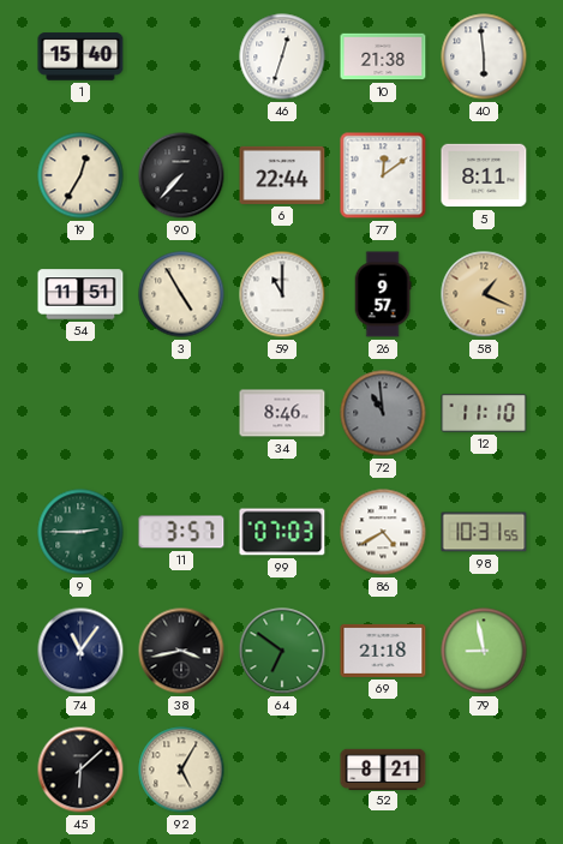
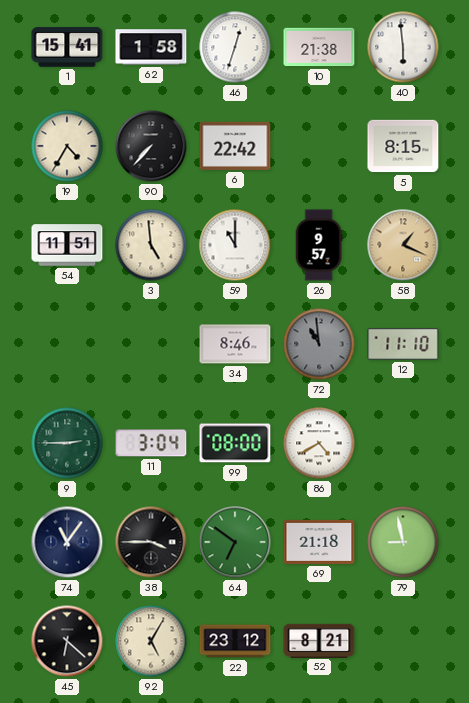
1: 15:40 -> 15:41 (67, 47)
62: none -> 1:58 (151, 47)
19: 12:35 -> 4:35 (67, 146)
6: 22:44 -> 22:42 (235, 146)
77: 12:09 -> none (383, 175)
5: 8:11 -> 8:15 (403, 146)
3: 4:55 -> 4:59 (151, 245)
11: 3:57 -> 3:04 (151, 443)
99: 07:03 -> 08:00 (235, 443)
98: 10:31 -> none (484, 532)
38: 3:43 -> 3:45 (151, 542)
45: 6:08 -> 6:22 (67, 641)
22: none -> 23:12 (235, 641)
